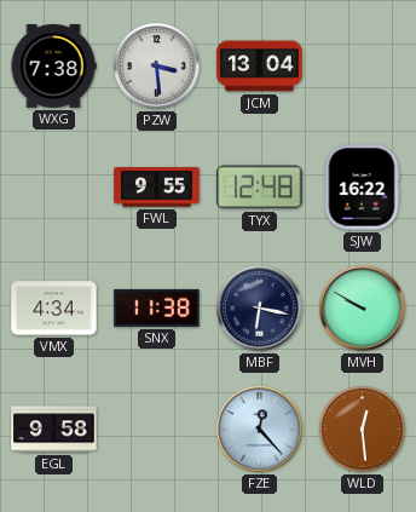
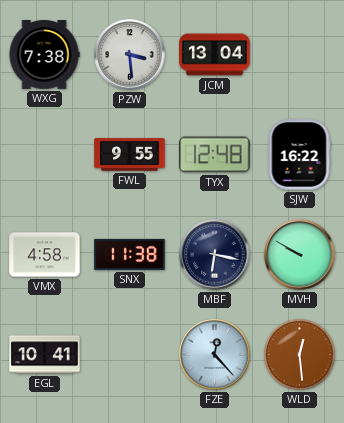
VMX: 4:34 -> 4:58 (45, 255)
EGL: 9:58 -> 10:41 (45, 355)
